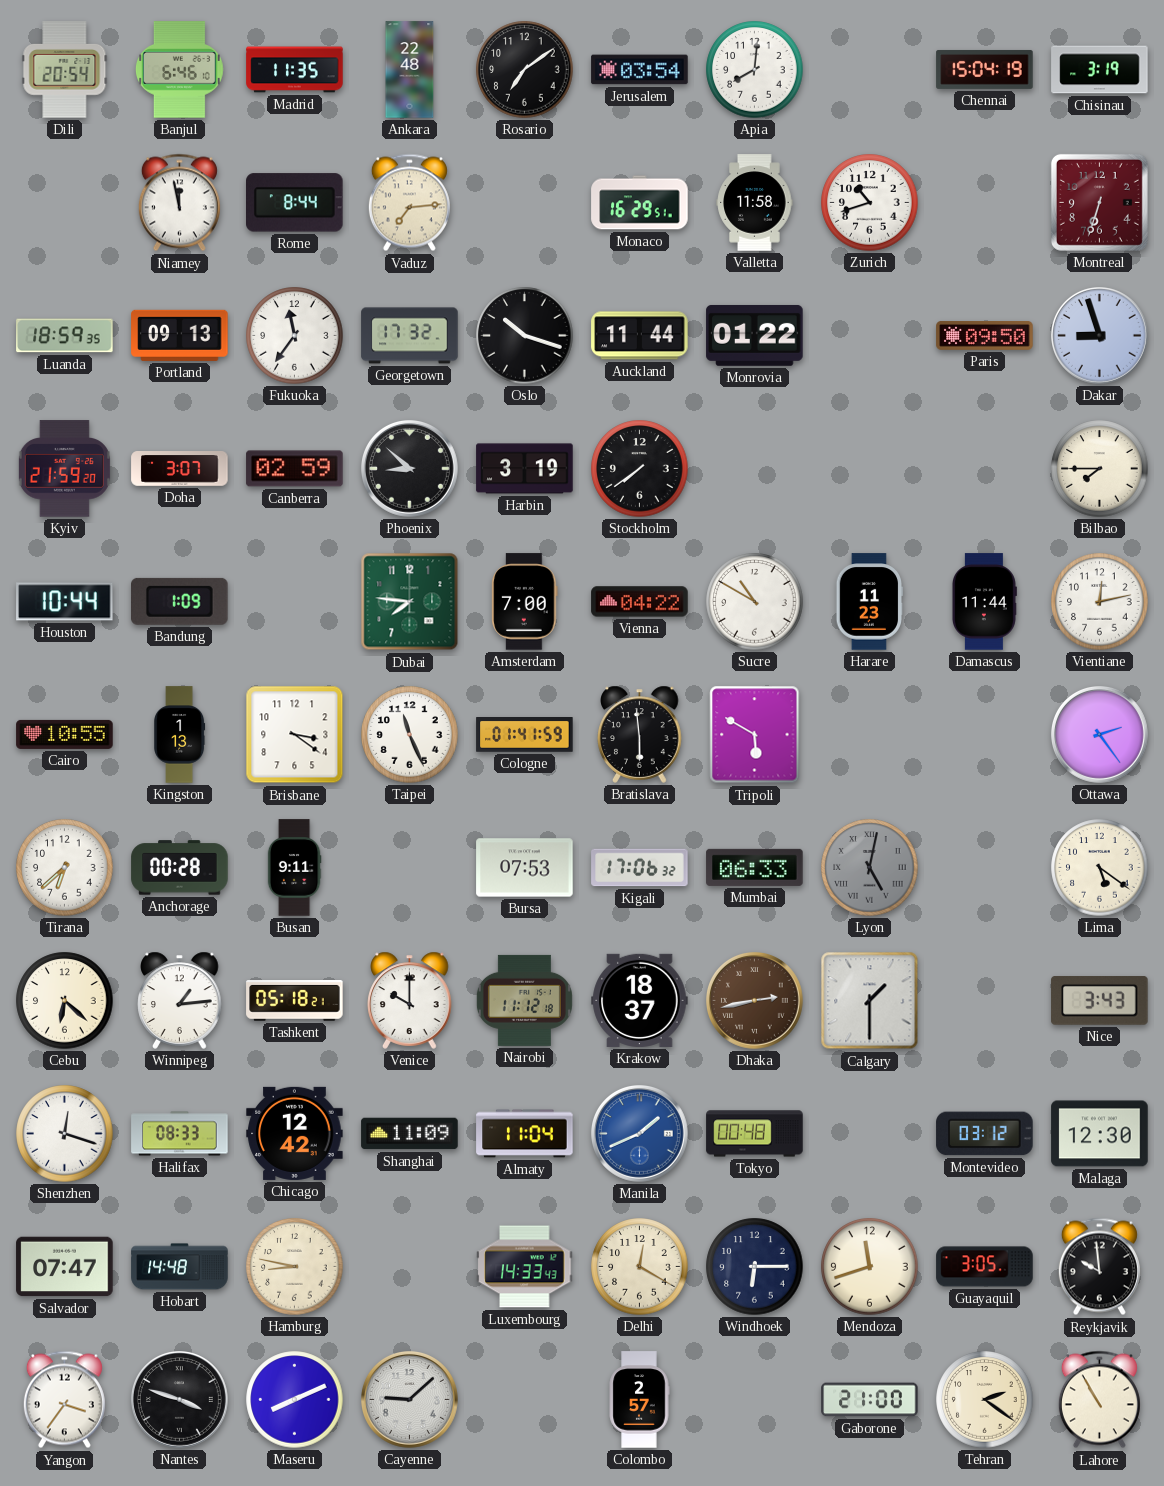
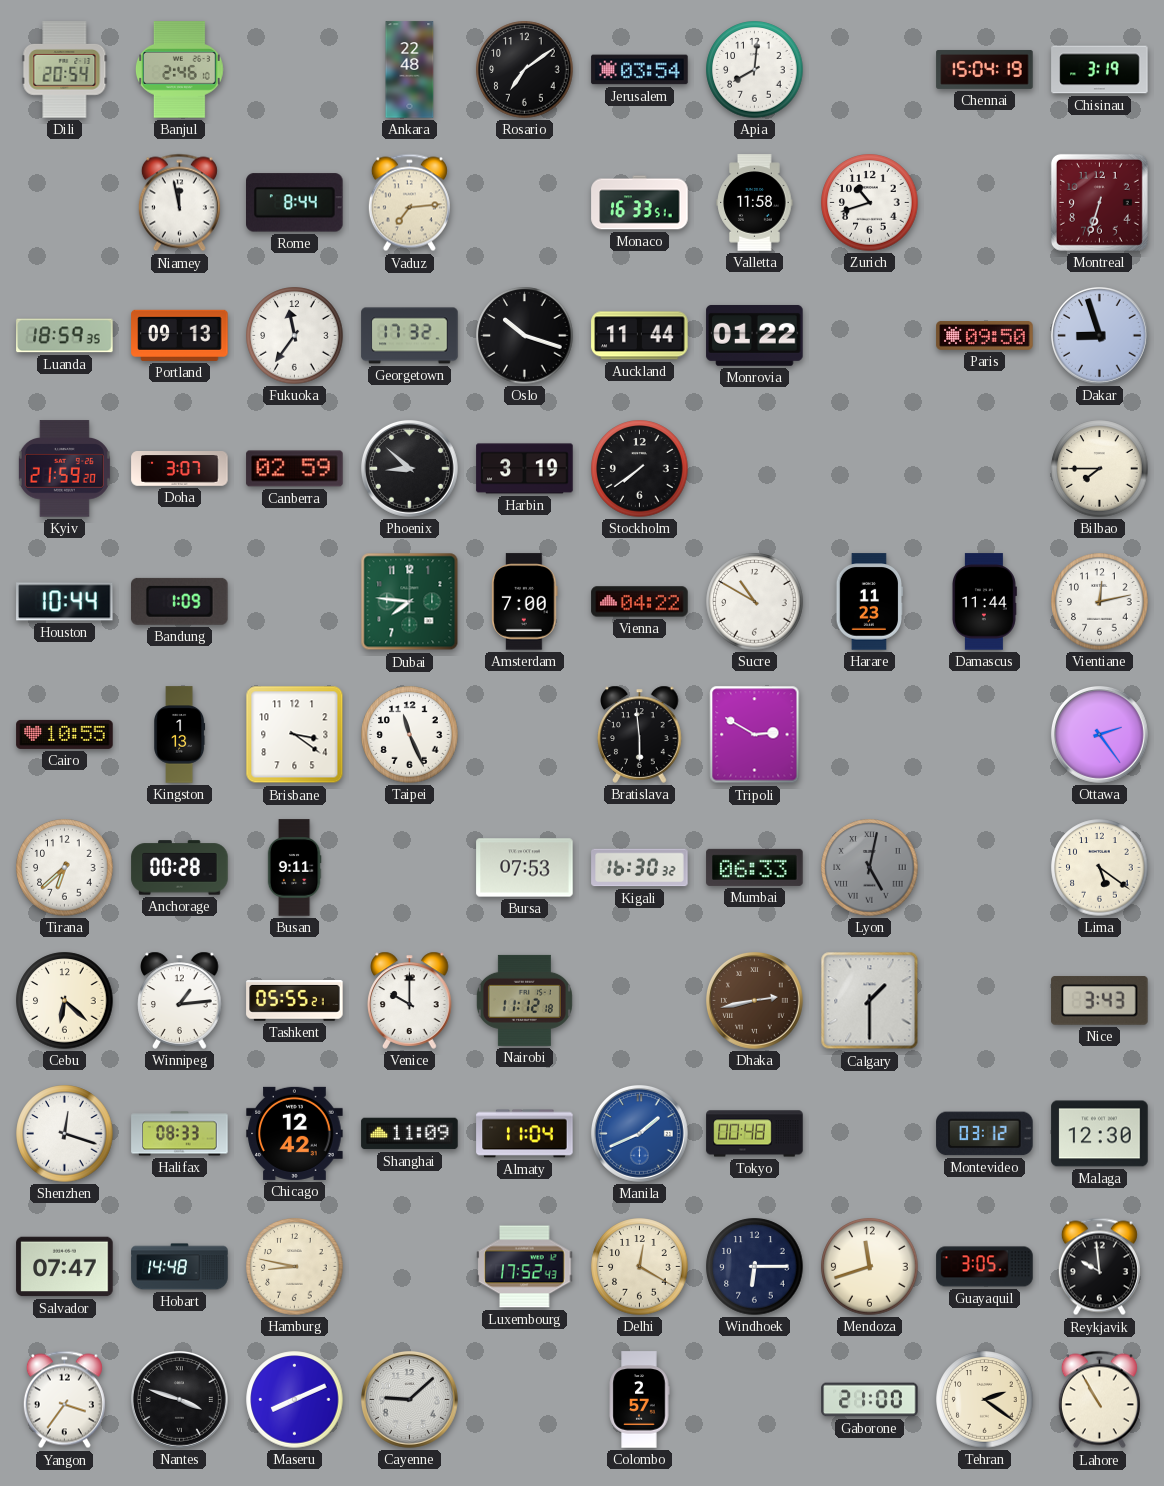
Banjul: 6:46 -> 2:46 (180, 70)
Madrid: 11:35 -> none (295, 70)
Monaco: 16:29 -> 16:33 (640, 203)
Cologne: 01:41 -> none (525, 735)
Tripoli: 5:50 -> 2:50 (755, 735)
Kigali: 17:06 -> 16:30 (640, 868)
Tashkent: 05:18 -> 05:55 (295, 1001)
Krakow: 18:37 -> none (640, 1000)
Luxembourg: 14:33 -> 17:52 (525, 1267)
